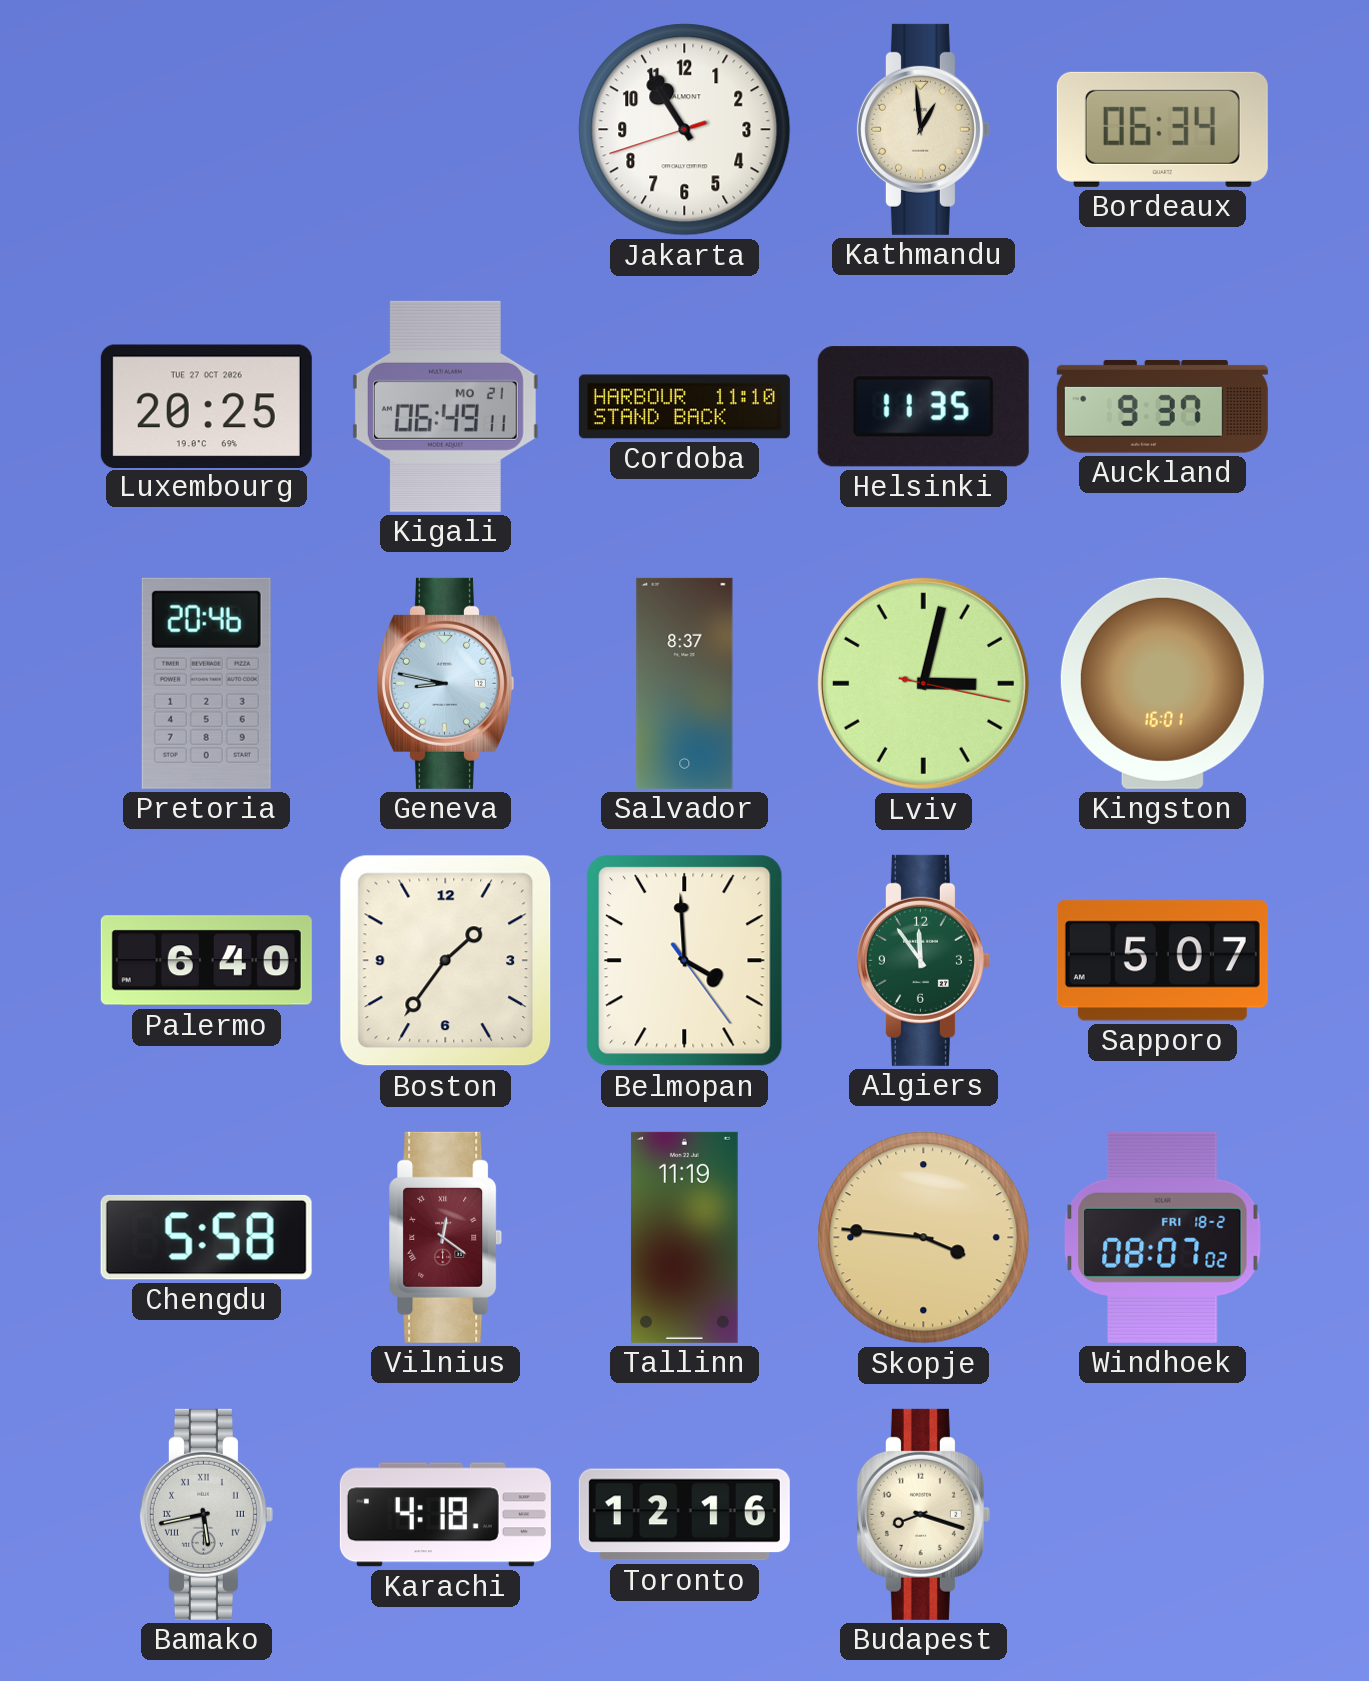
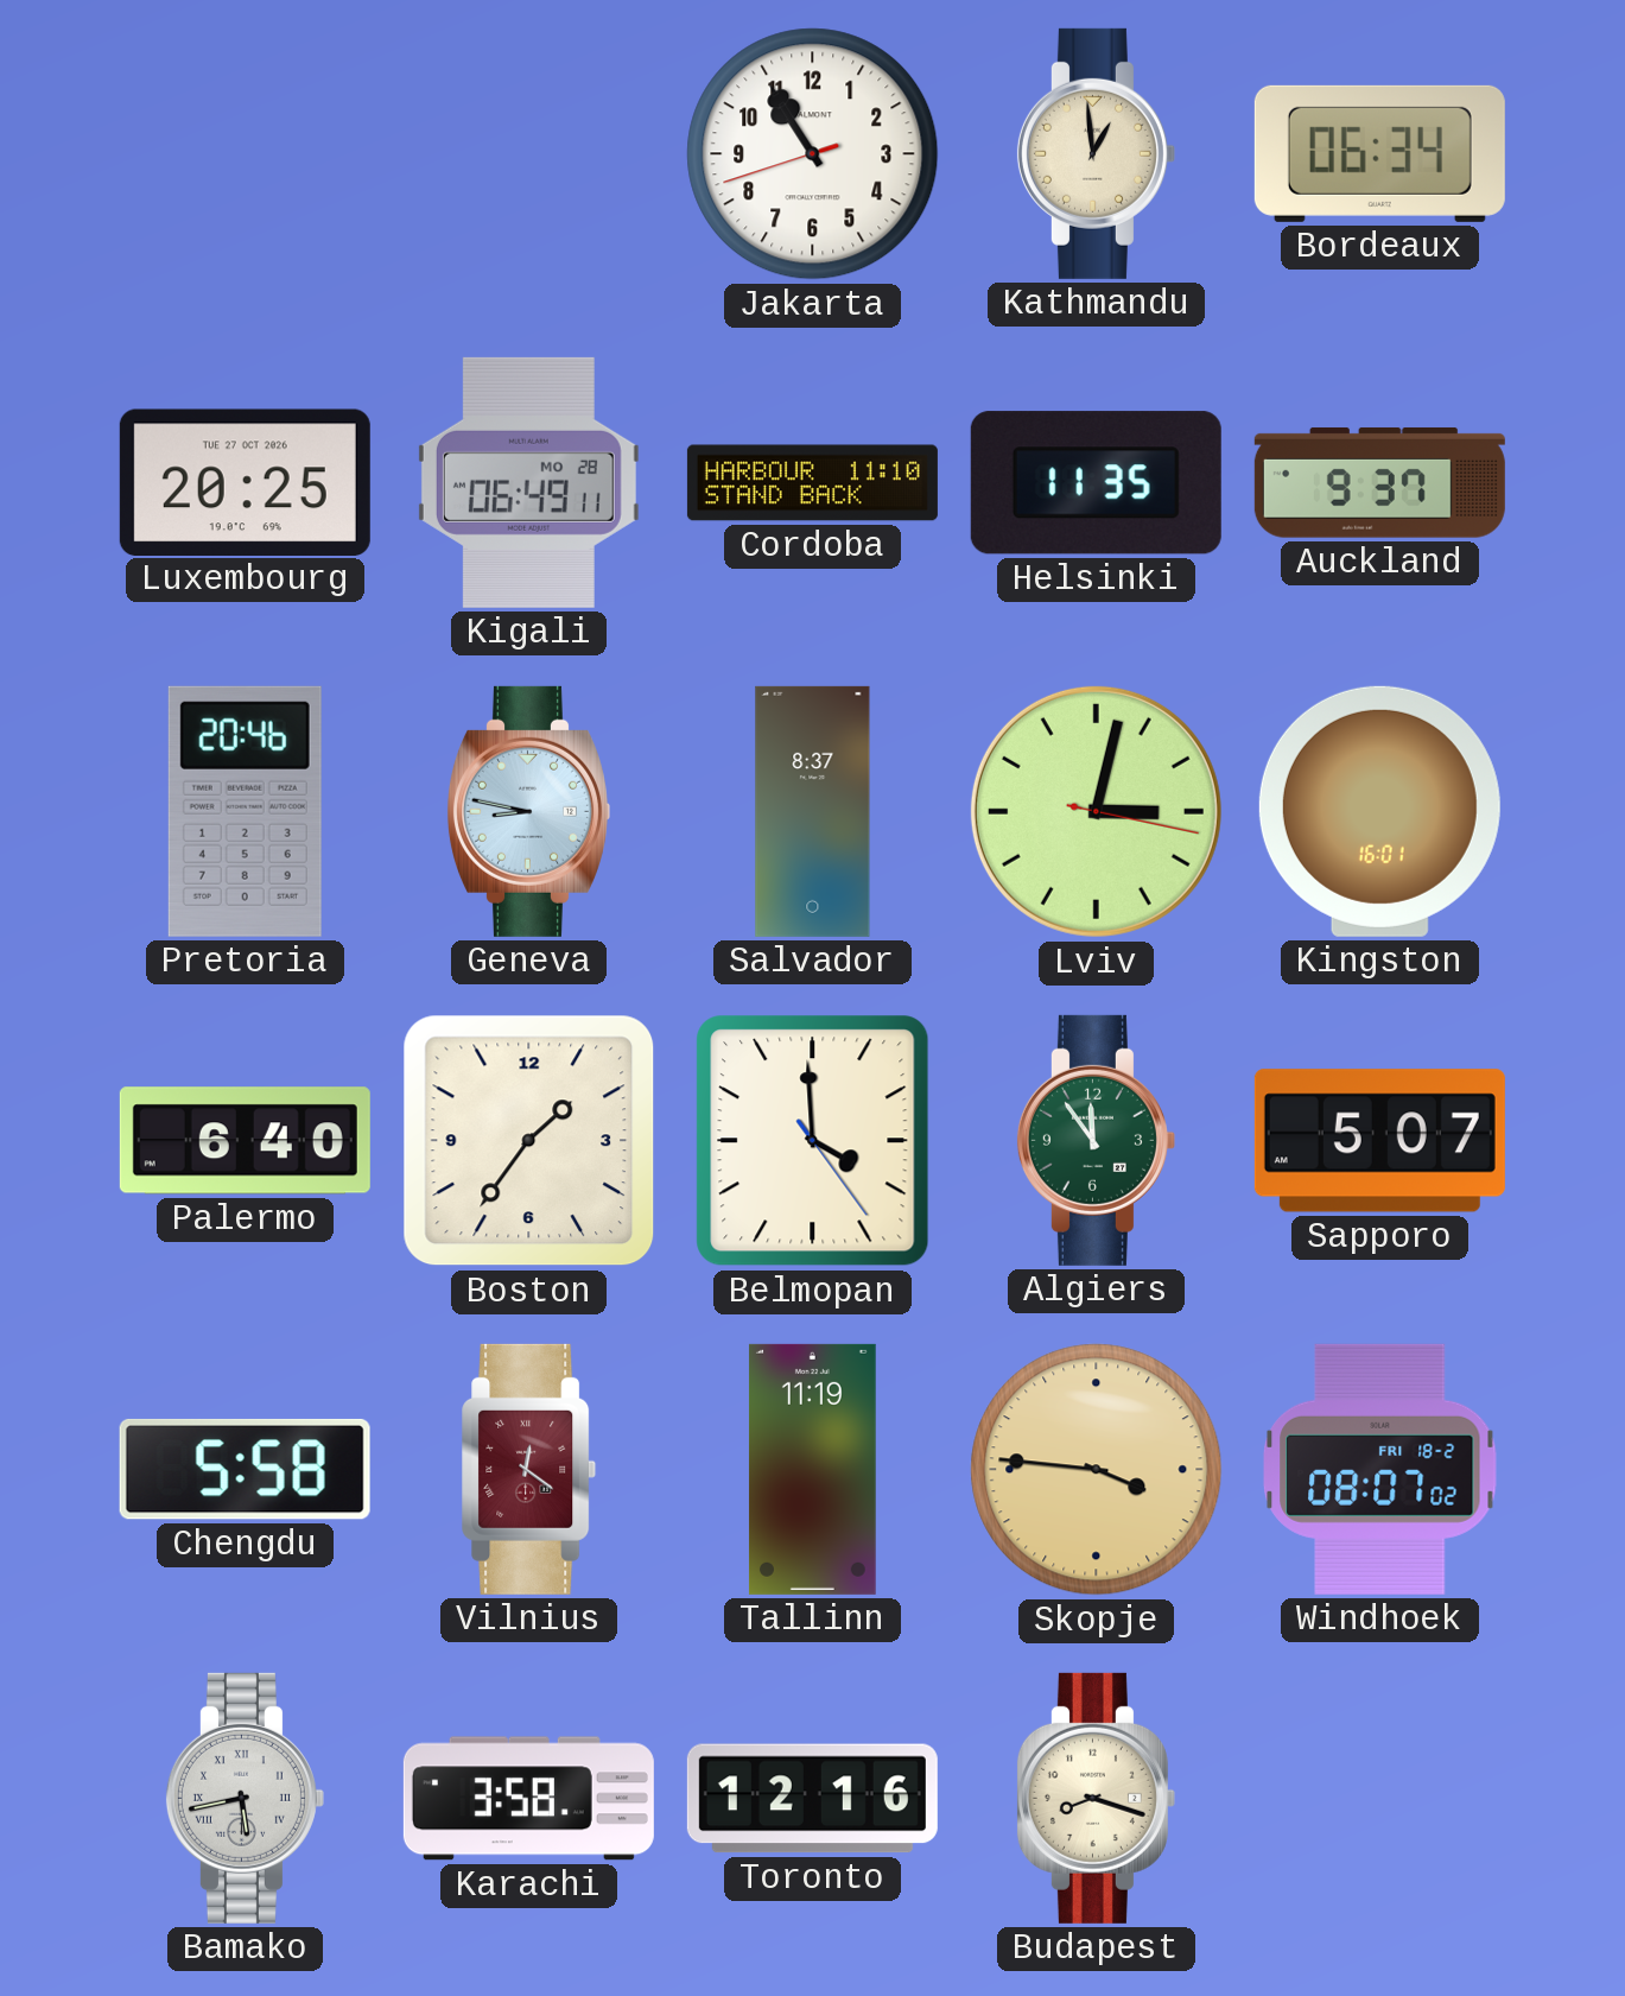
Kigali date: MO 21 -> MO 28 (528, 482)
Karachi: 4:18 -> 3:58 (528, 1799)
